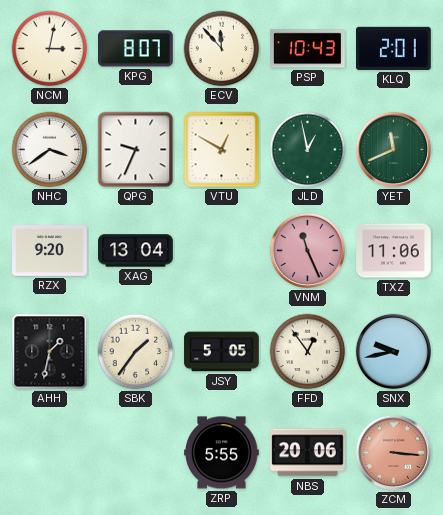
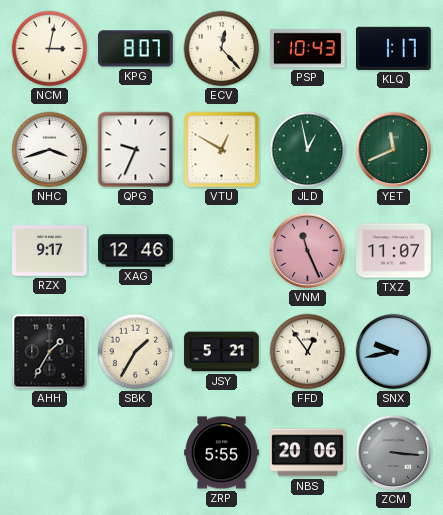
ECV: 11:53 -> 12:23 (222, 49)
KLQ: 2:01 -> 1:17 (394, 48)
NHC: 3:39 -> 3:42 (50, 150)
RZX: 9:20 -> 9:17 (50, 251)
XAG: 13:04 -> 12:46 (136, 251)
TXZ: 11:06 -> 11:07 (394, 251)
AHH: 1:32 -> 1:35 (50, 352)
SBK: 1:36 -> 1:35 (136, 352)
JSY: 5:05 -> 5:21 (222, 352)
ZCM dial: salmon -> grey (393, 452)
